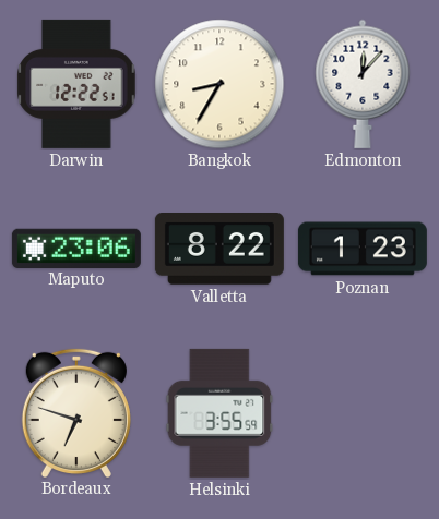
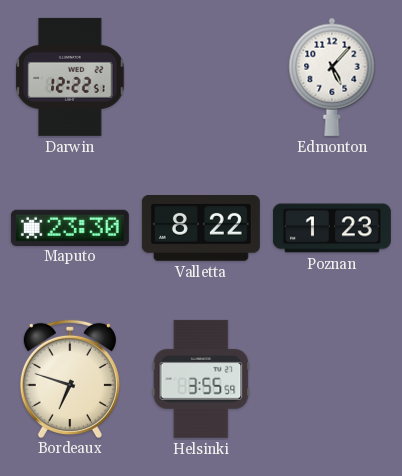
Bangkok: 8:35 -> none (220, 84)
Edmonton: 12:07 -> 5:07 (332, 77)
Maputo: 23:06 -> 23:30 (70, 227)
